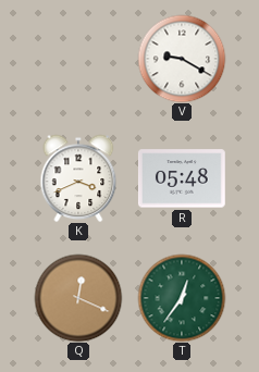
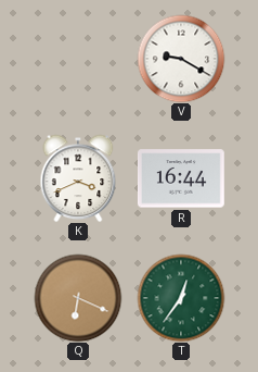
R: 05:48 -> 16:44 (181, 178)
Q: 12:19 -> 6:19 (78, 298)
